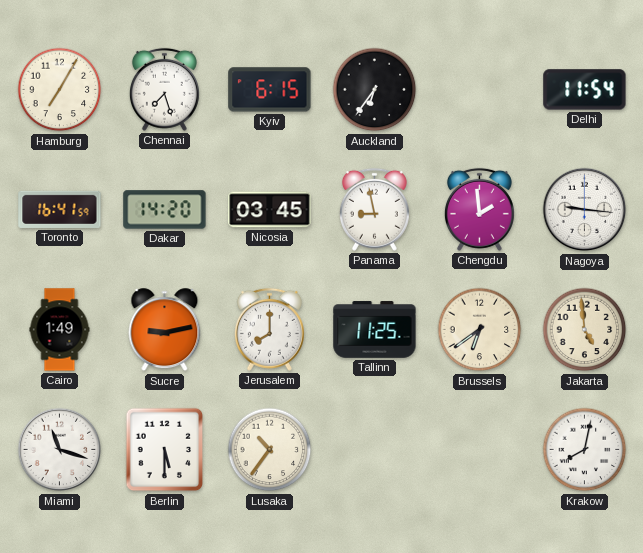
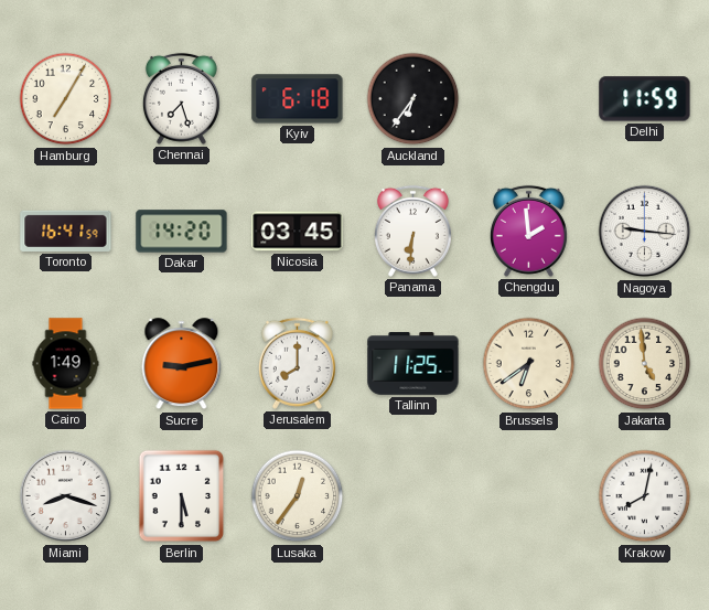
Kyiv: 6:15 -> 6:18 (298, 99)
Delhi: 11:54 -> 11:59 (645, 99)
Panama: 8:58 -> 6:31 (412, 231)
Miami: 11:18 -> 8:18 (66, 496)
Lusaka: 10:36 -> 12:36 (298, 496)
